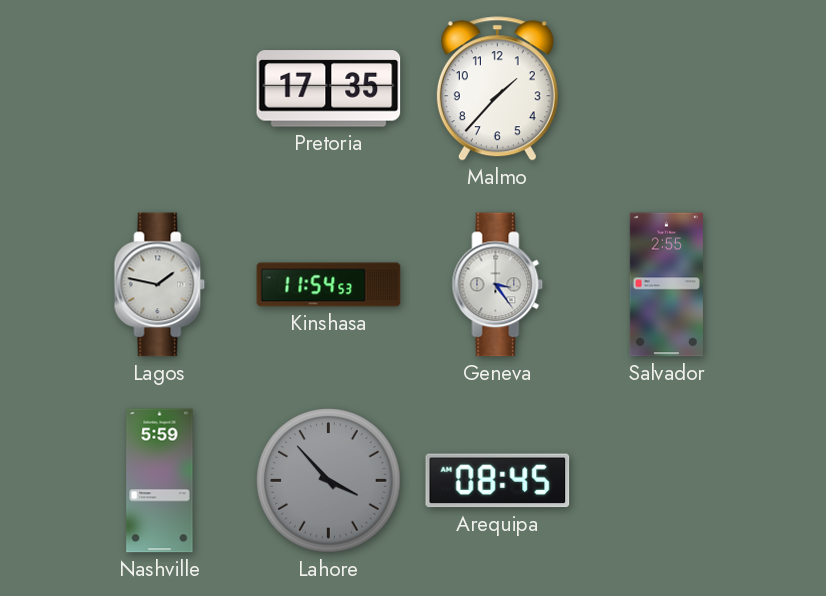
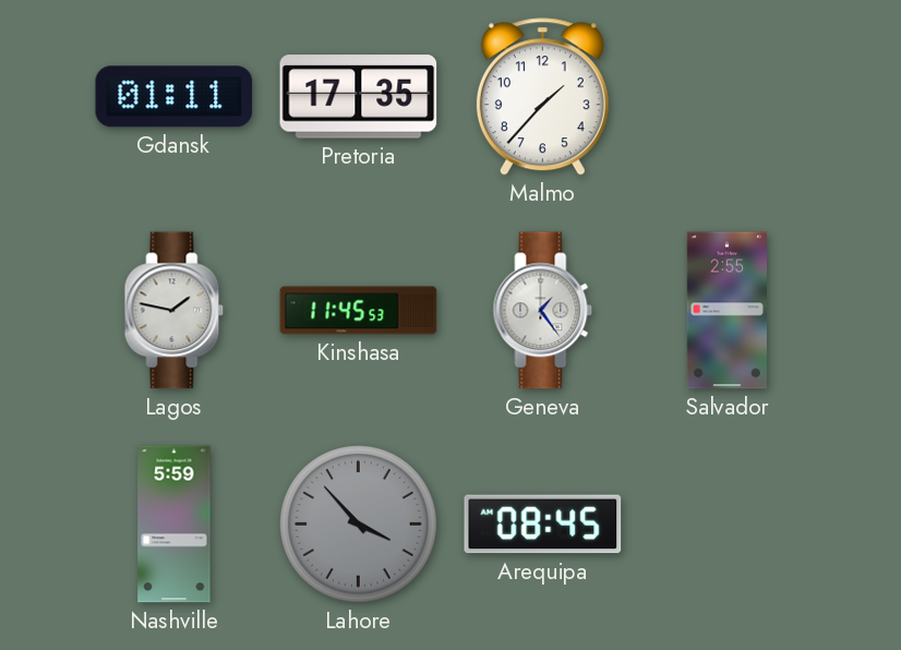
Gdansk: none -> 01:11 (175, 97)
Kinshasa: 11:54 -> 11:45 (359, 311)
Geneva: 3:24 -> 1:24 (543, 311)
